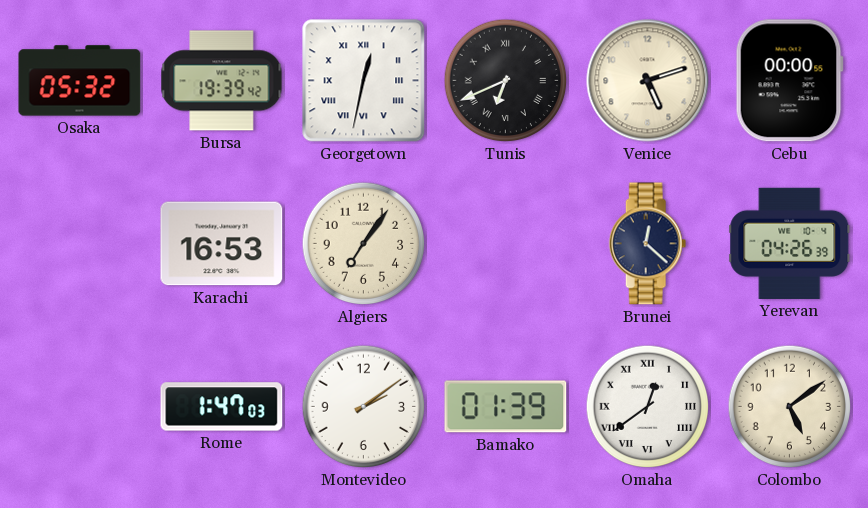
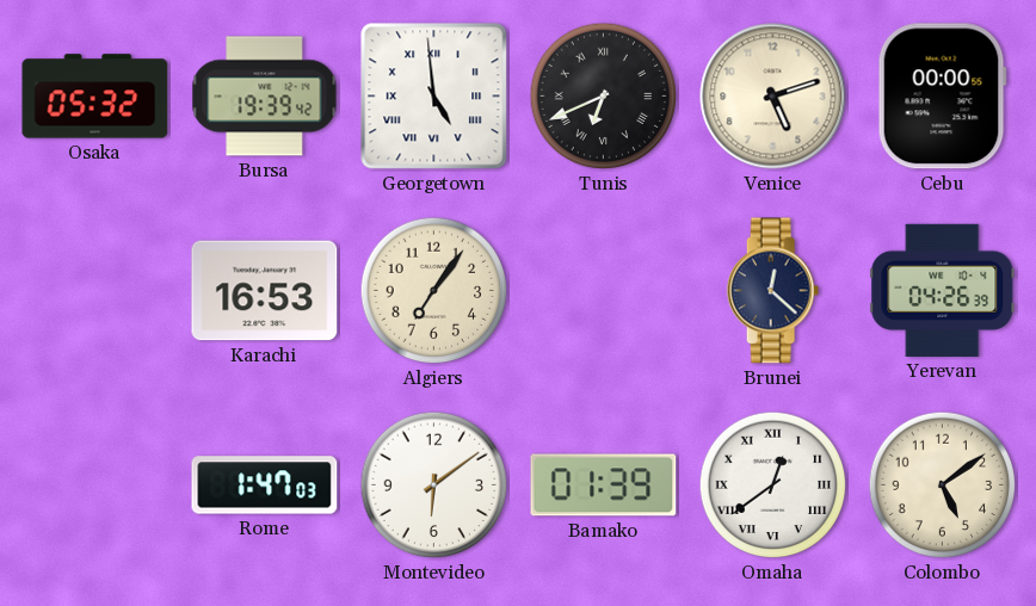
Georgetown: 12:32 -> 4:59 (434, 97)
Montevideo: 2:09 -> 6:09 (434, 486)
